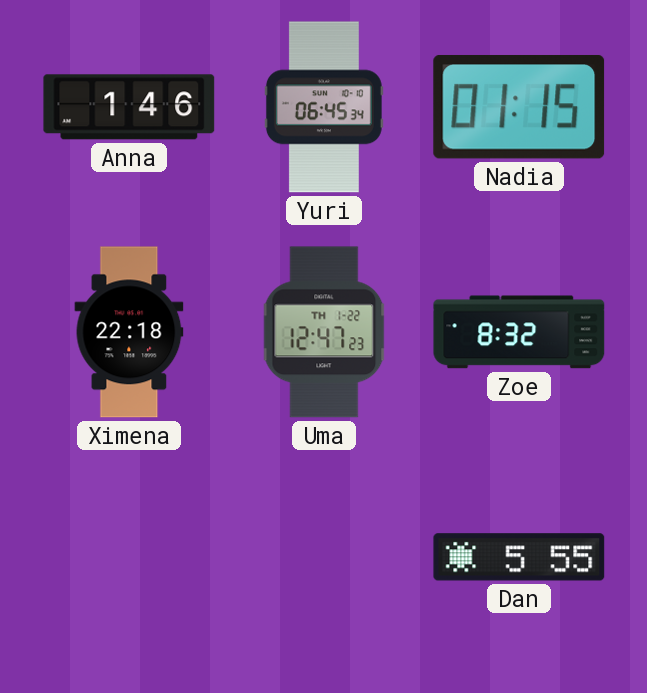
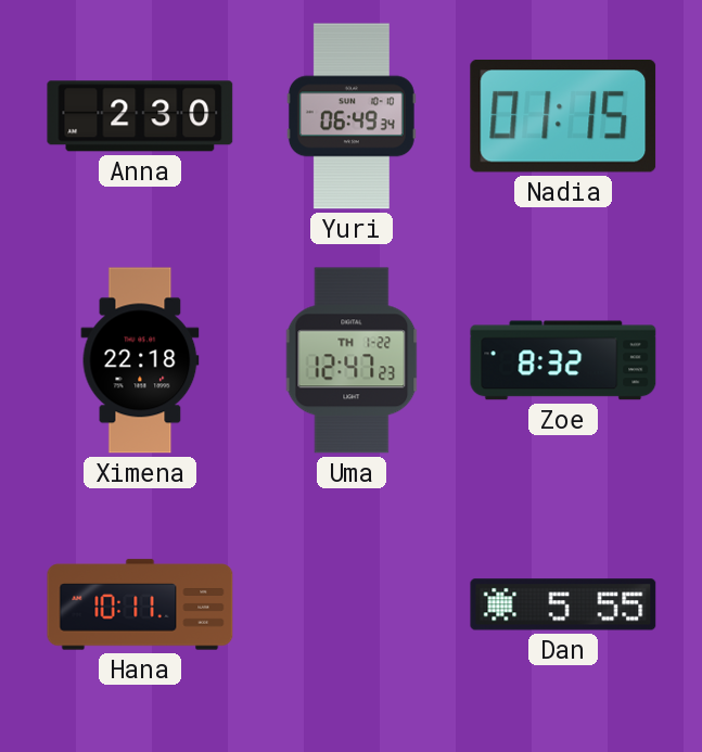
Anna: 1:46 -> 2:30 (140, 116)
Yuri: 06:45 -> 06:49 (352, 116)
Hana: none -> 10:11 (140, 604)
